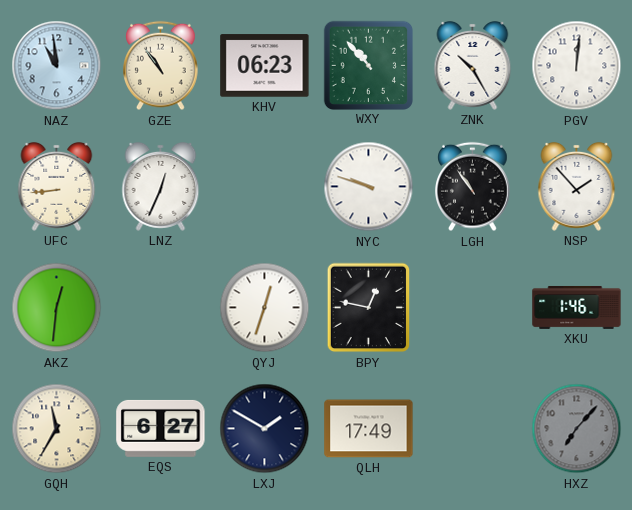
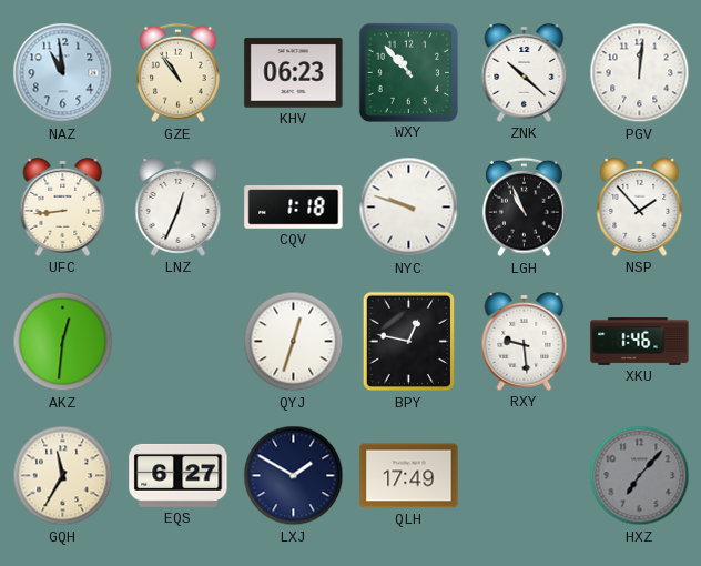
ZNK: 10:25 -> 10:22 (525, 72)
CQV: none -> 1:18 (294, 208)
LGH: 10:54 -> 10:56 (525, 208)
RXY: none -> 9:29 (525, 341)
